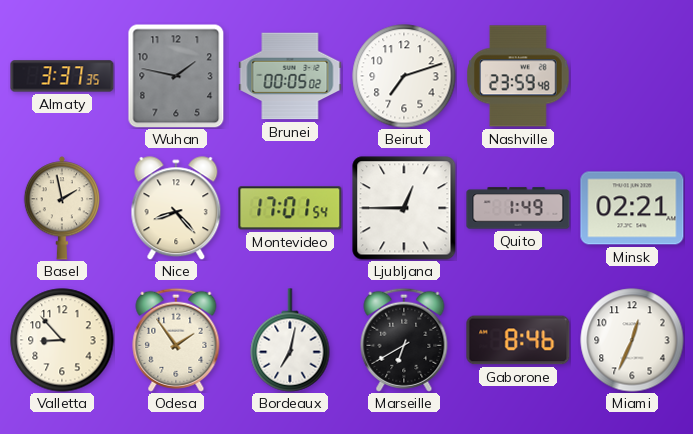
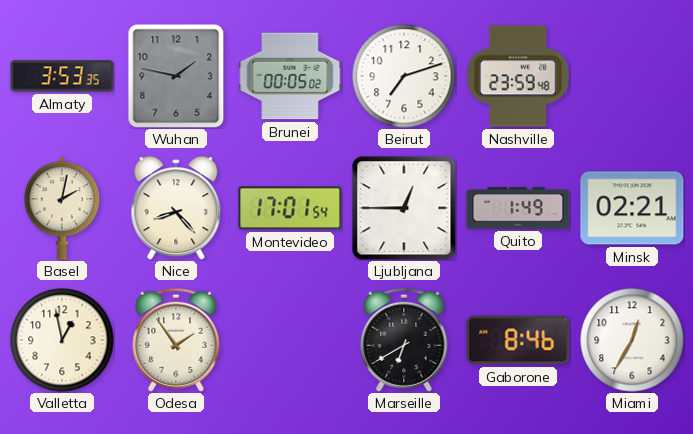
Almaty: 3:37 -> 3:53 (62, 76)
Basel: 1:58 -> 2:02 (62, 208)
Valletta: 8:53 -> 12:58 (62, 340)
Bordeaux: 7:02 -> none (290, 340)
Miami: 12:34 -> 12:35 (632, 340)
